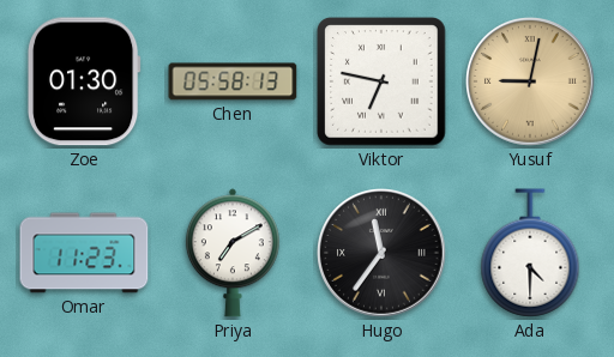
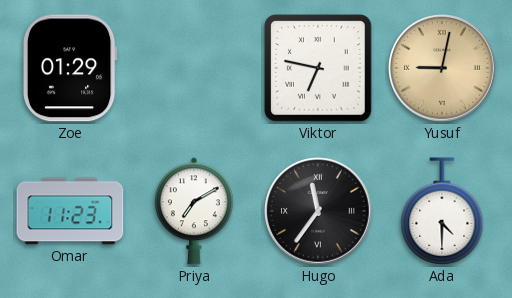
Zoe: 01:30 -> 01:29 (70, 68)
Chen: 05:58 -> none (233, 81)
